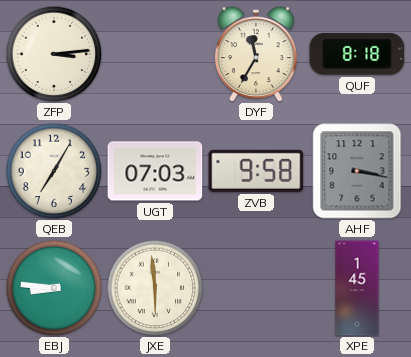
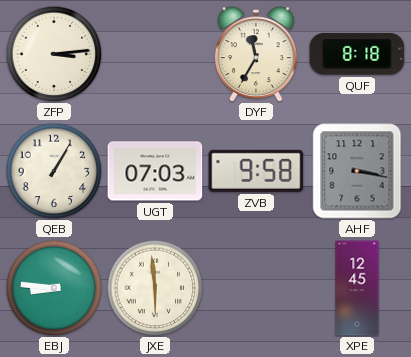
QEB: 7:05 -> 1:05 (54, 171)
XPE: 1:45 -> 12:45 (357, 288)
